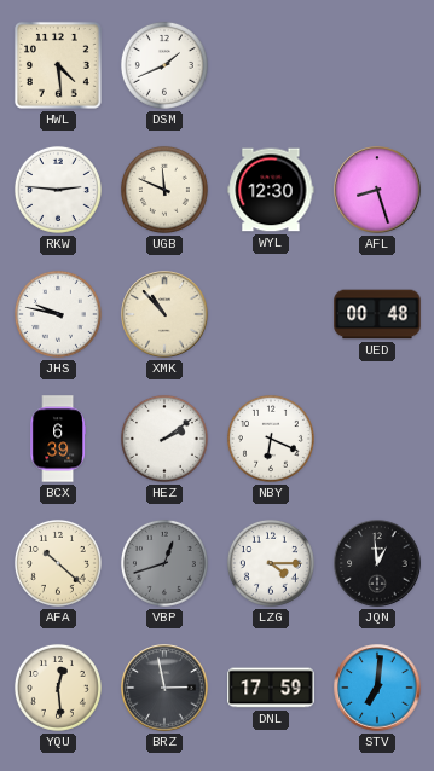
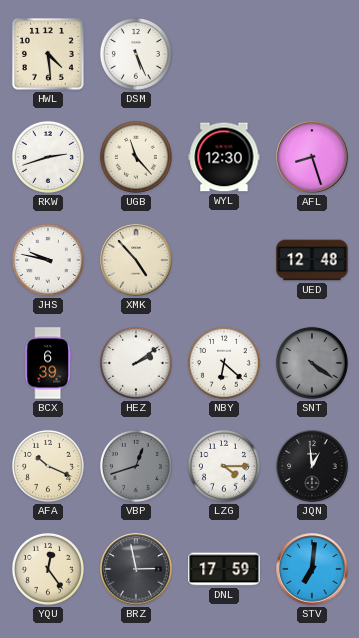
DSM: 1:41 -> 5:26 (136, 54)
RKW: 2:46 -> 2:42 (48, 157)
UGB: 11:49 -> 11:23 (136, 157)
XMK: 10:53 -> 4:53 (136, 260)
UED: 00:48 -> 12:48 (312, 260)
NBY: 6:19 -> 6:22 (224, 363)
SNT: none -> 4:21 (312, 363)
AFA: 10:22 -> 10:19 (48, 466)
YQU: 12:29 -> 12:24 (48, 569)
